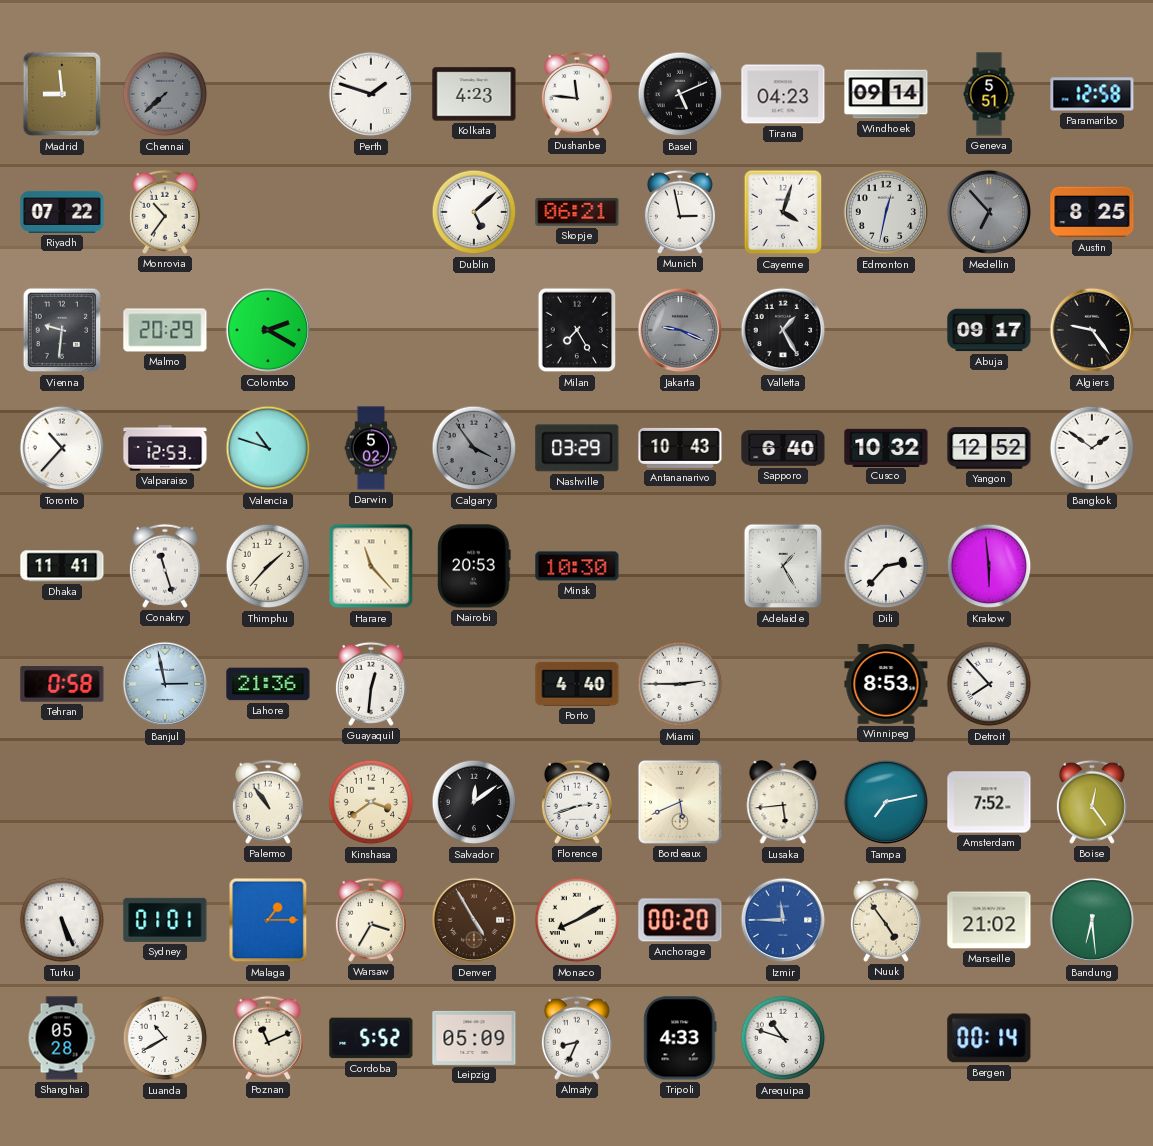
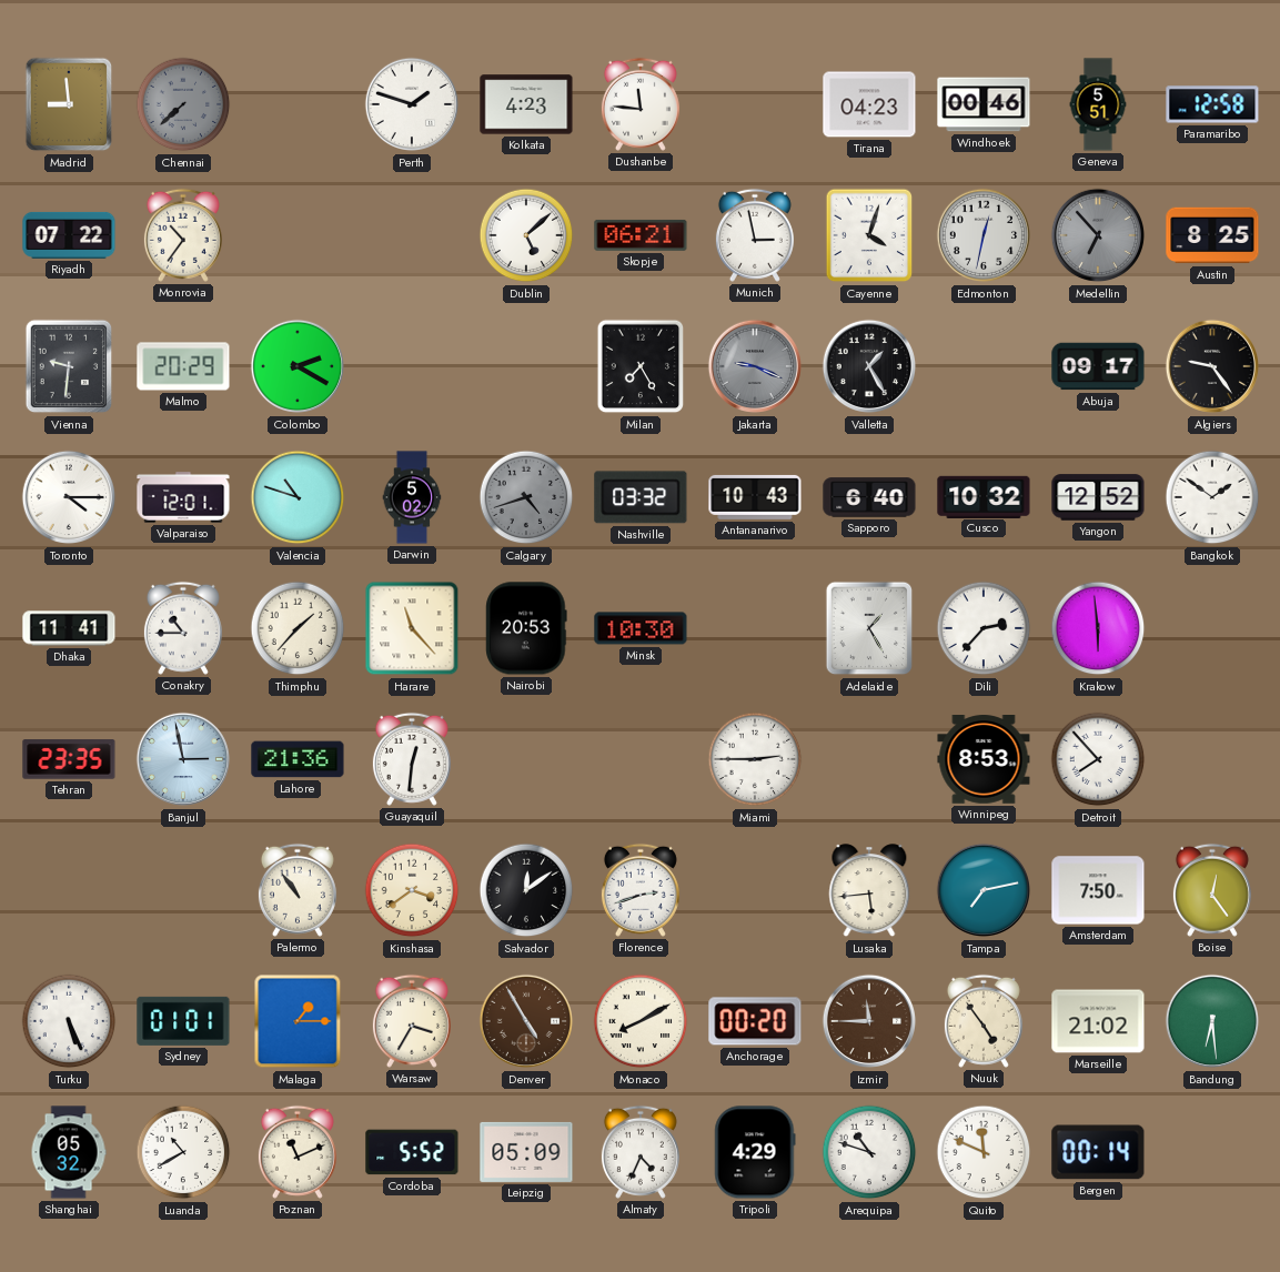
Basel: 5:11 -> none (680, 94)
Windhoek: 09:14 -> 00:46 (984, 104)
Toronto: 10:37 -> 4:15 (69, 497)
Valparaiso: 12:53 -> 12:01 (183, 497)
Calgary: 3:54 -> 4:42 (526, 497)
Nashville: 03:29 -> 03:32 (641, 497)
Conakry: 11:27 -> 10:45 (183, 628)
Tehran: 0:58 -> 23:35 (69, 759)
Porto: 4:40 -> none (577, 684)
Bordeaux: 5:41 -> none (680, 802)
Amsterdam: 7:52 -> 7:50 (1098, 890)
Izmir dial: blue -> brown (869, 1021)
Shanghai: 05:28 -> 05:32 (69, 1152)
Almaty: 8:34 -> 4:34 (641, 1152)
Tripoli: 4:33 -> 4:29 (755, 1152)
Quito: none -> 11:49 (984, 1152)
